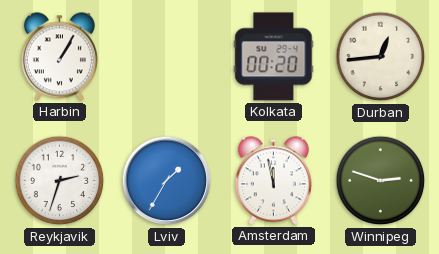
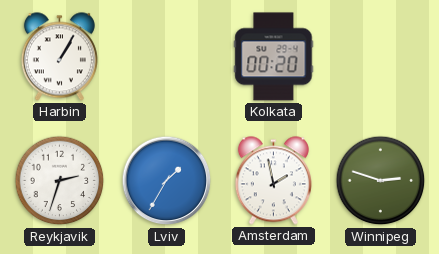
Durban: 12:44 -> none (381, 57)
Amsterdam: 11:58 -> 1:58 (273, 181)
